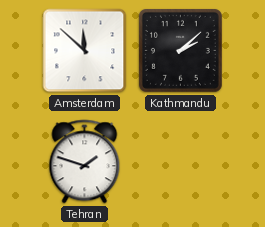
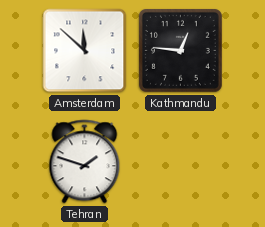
Kathmandu: 2:08 -> 12:46 (180, 50)
